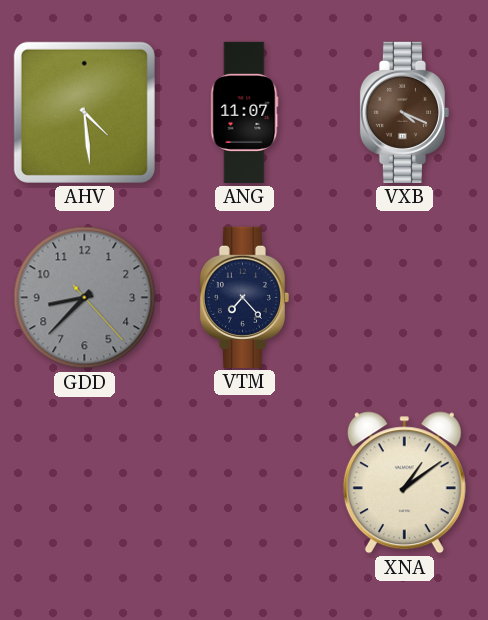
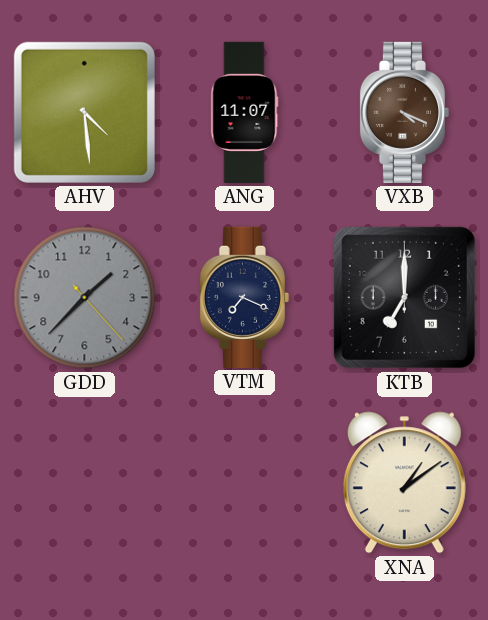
GDD: 8:37 -> 1:37 (85, 298)
VTM: 7:23 -> 7:19 (244, 297)
KTB: none -> 7:00 (404, 297)
